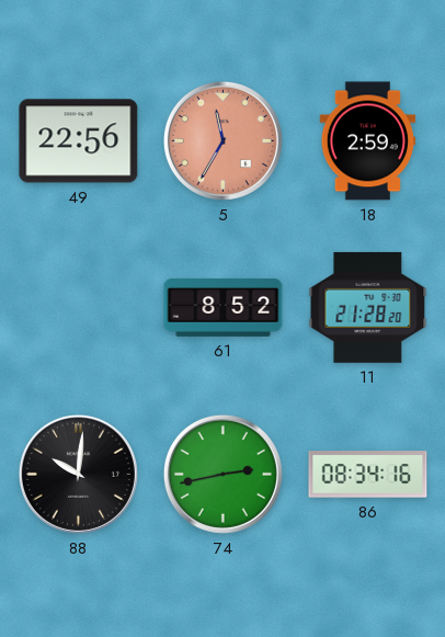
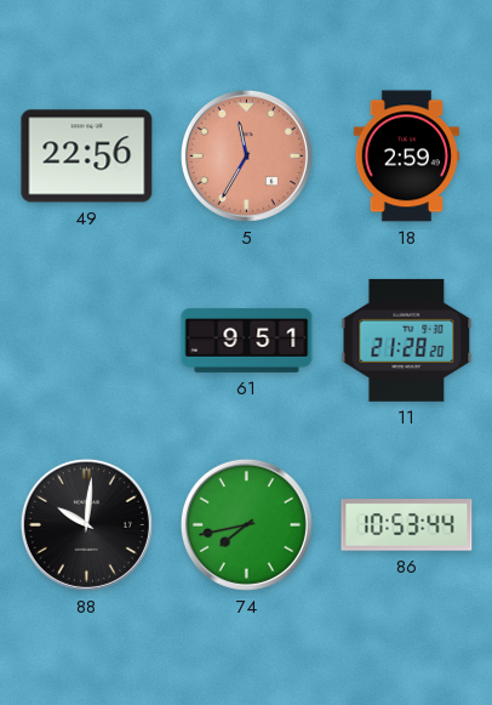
61: 8:52 -> 9:51 (247, 340)
74: 2:43 -> 7:43 (246, 524)
86: 08:34 -> 10:53 (407, 525)
